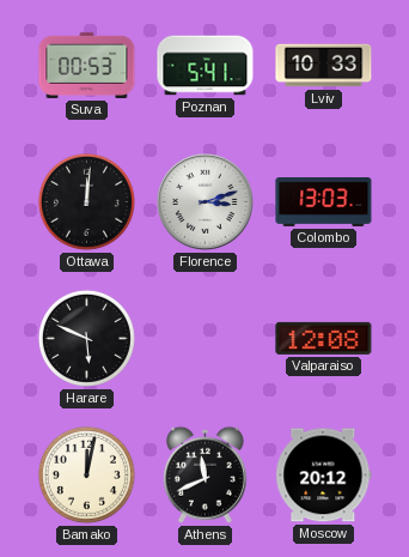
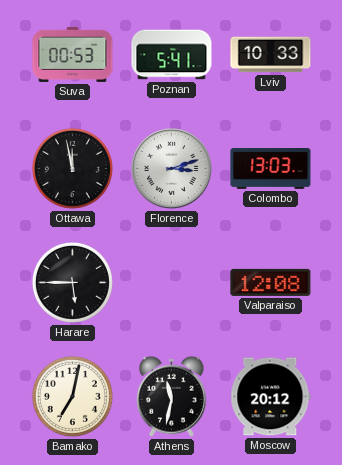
Ottawa: 12:01 -> 11:58 (72, 168)
Harare: 5:49 -> 5:45 (72, 282)
Bamako: 12:02 -> 7:02 (72, 396)
Athens: 11:41 -> 11:32 (171, 396)
